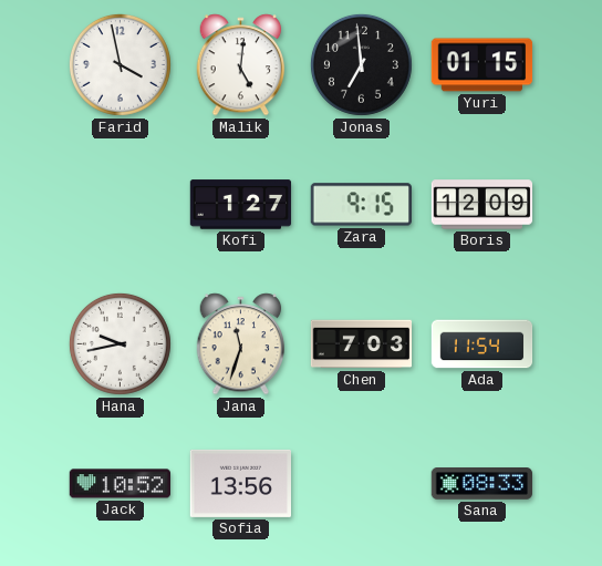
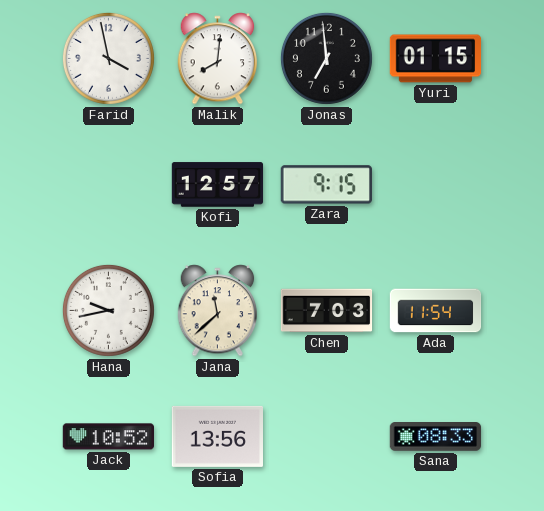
Malik: 5:01 -> 8:01 (218, 59)
Kofi: 1:27 -> 12:57 (218, 185)
Boris: 12:09 -> none (482, 205)
Jana: 11:33 -> 11:38 (218, 311)
